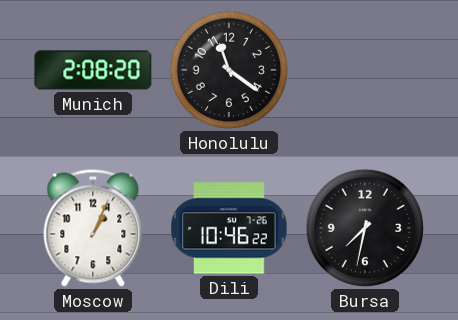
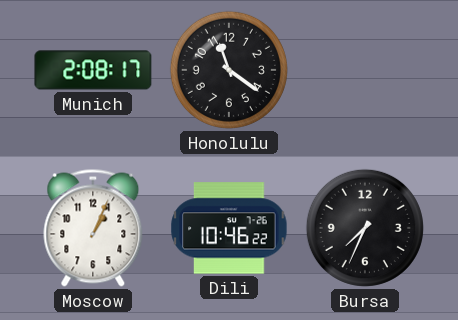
Munich: 2:08:20 -> 2:08:17 (93, 70)
Bursa: 7:32 -> 7:34 (365, 228)
